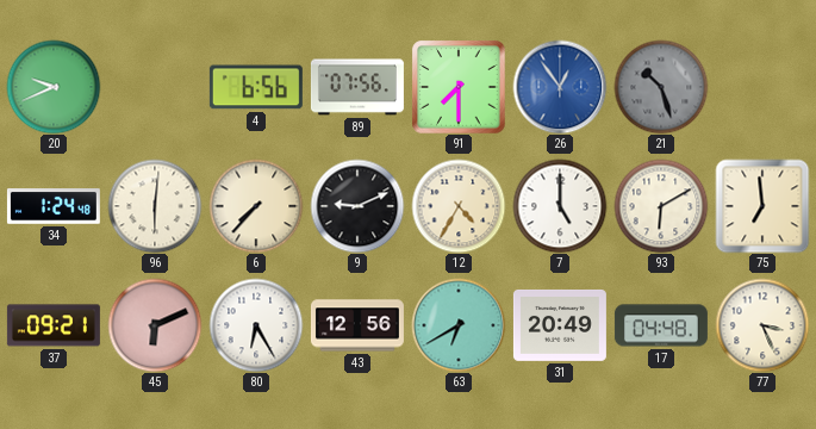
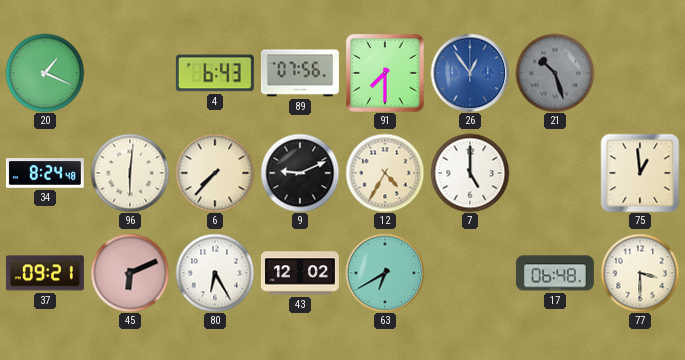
20: 9:41 -> 1:19 (45, 73)
4: 6:56 -> 6:43 (215, 73)
34: 1:24 -> 8:24 (45, 173)
93: 6:10 -> none (661, 206)
75: 6:59 -> 12:59 (640, 173)
43: 12:56 -> 12:02 (300, 273)
31: 20:49 -> none (560, 325)
17: 04:48 -> 06:48 (555, 273)
77: 3:26 -> 3:30 (640, 273)
